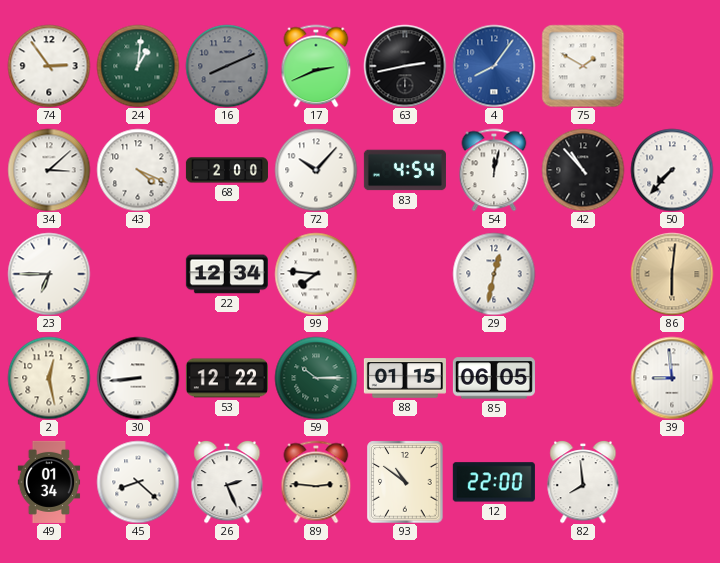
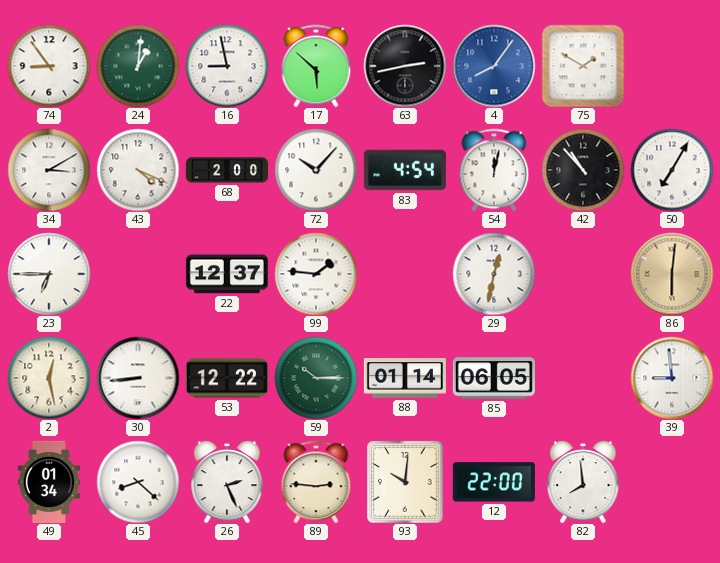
74: 2:54 -> 8:54 (49, 66)
16: 8:11 -> 8:58 (227, 66)
16 dial: grey -> white (227, 66)
17: 2:41 -> 5:52 (316, 66)
34: 3:08 -> 3:10 (49, 170)
50: 7:37 -> 7:05 (672, 170)
22: 12:34 -> 12:37 (227, 274)
99: 7:46 -> 1:46 (316, 274)
88: 01:15 -> 01:14 (405, 378)
93: 10:51 -> 10:01 (405, 482)
